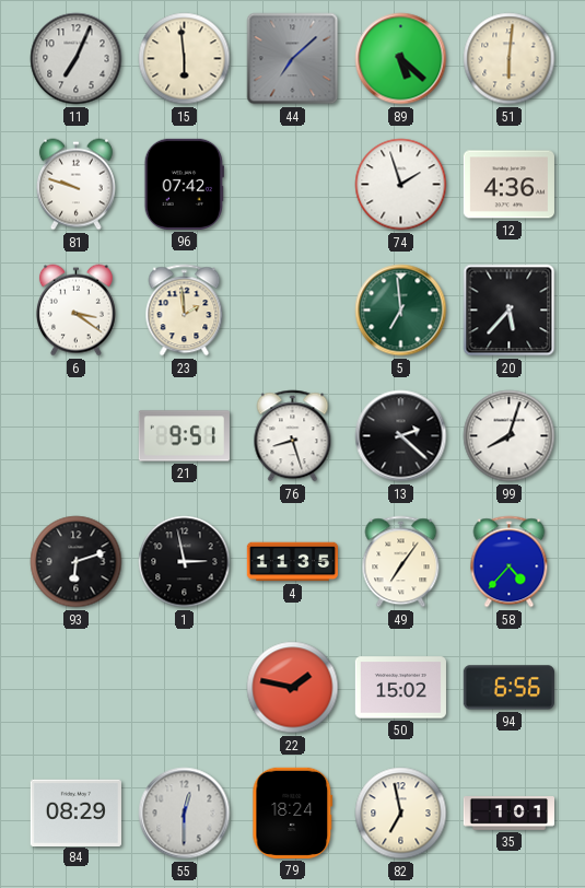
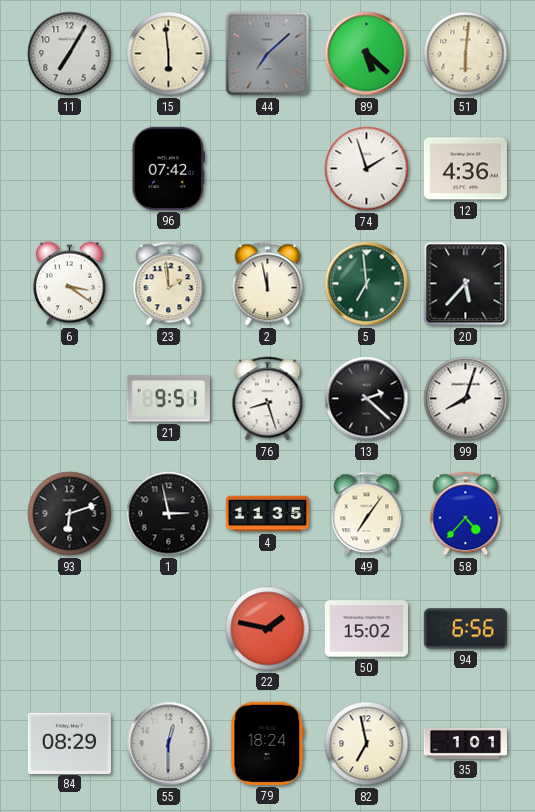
11: 7:04 -> 7:05 (70, 54)
81: 9:48 -> none (75, 185)
2: none -> 11:58 (268, 284)
